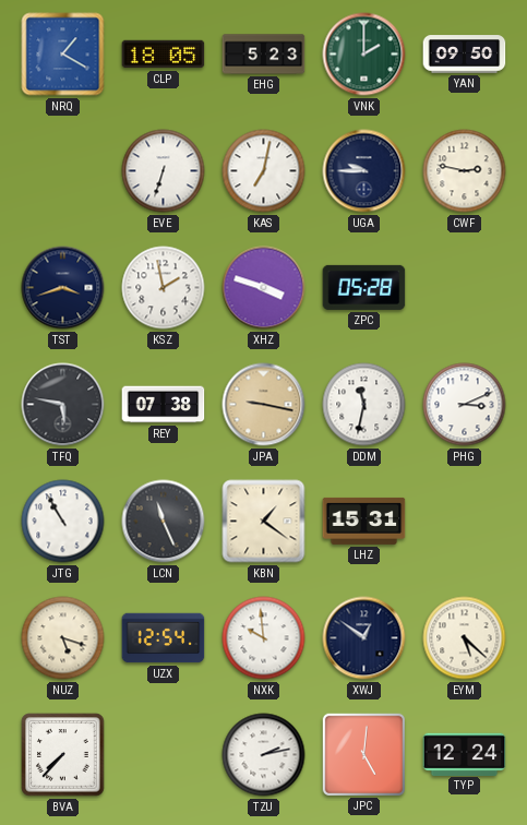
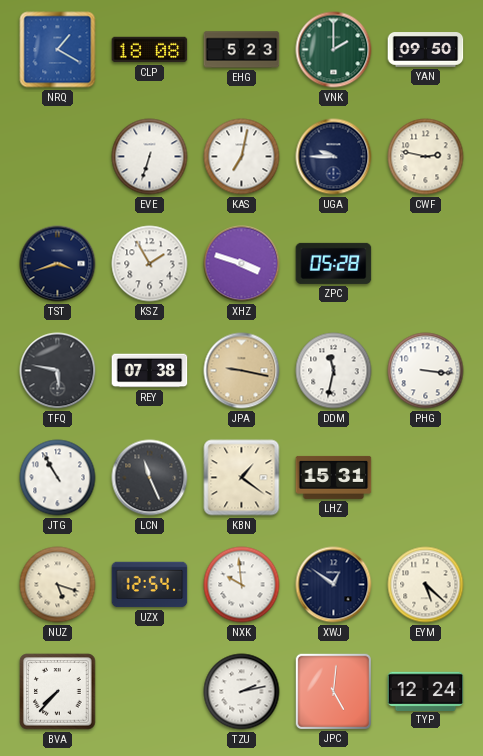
CLP: 18:05 -> 18:08 (150, 50)
KSZ: 1:58 -> 1:55 (150, 264)
PHG: 3:11 -> 3:16 (426, 371)
